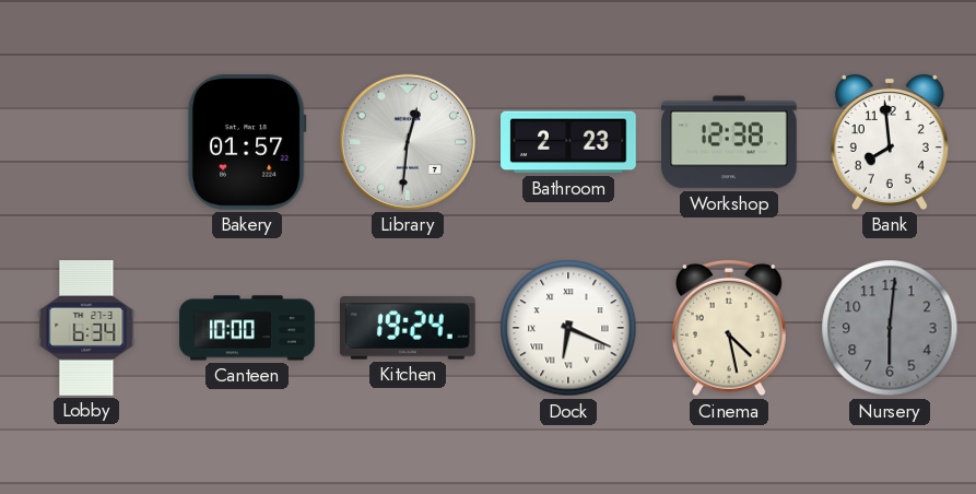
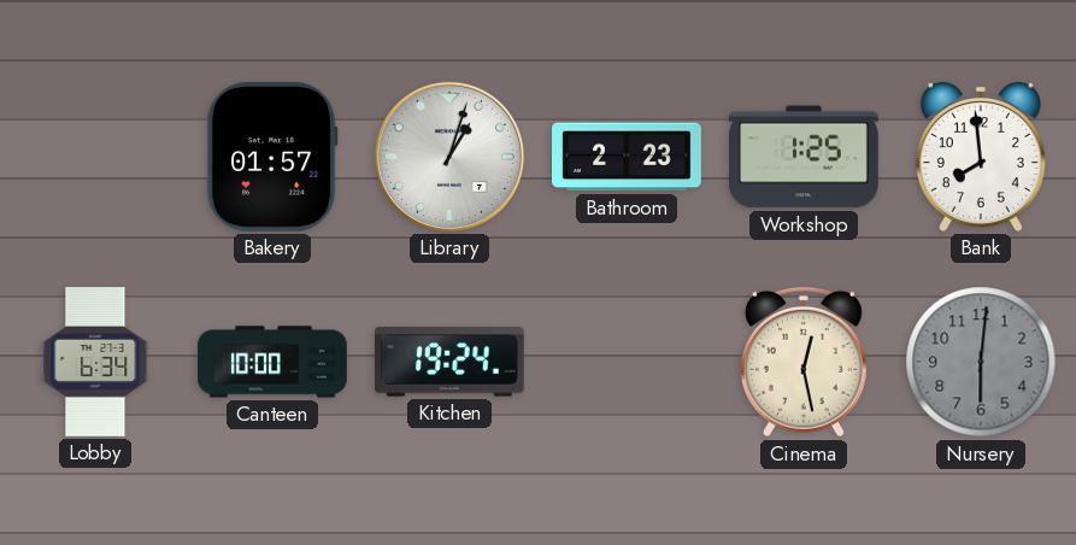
Library: 12:31 -> 1:03 (449, 157)
Workshop: 12:38 -> 1:25 (804, 157)
Dock: 6:19 -> none (568, 328)
Cinema: 4:28 -> 12:28 (805, 362)
